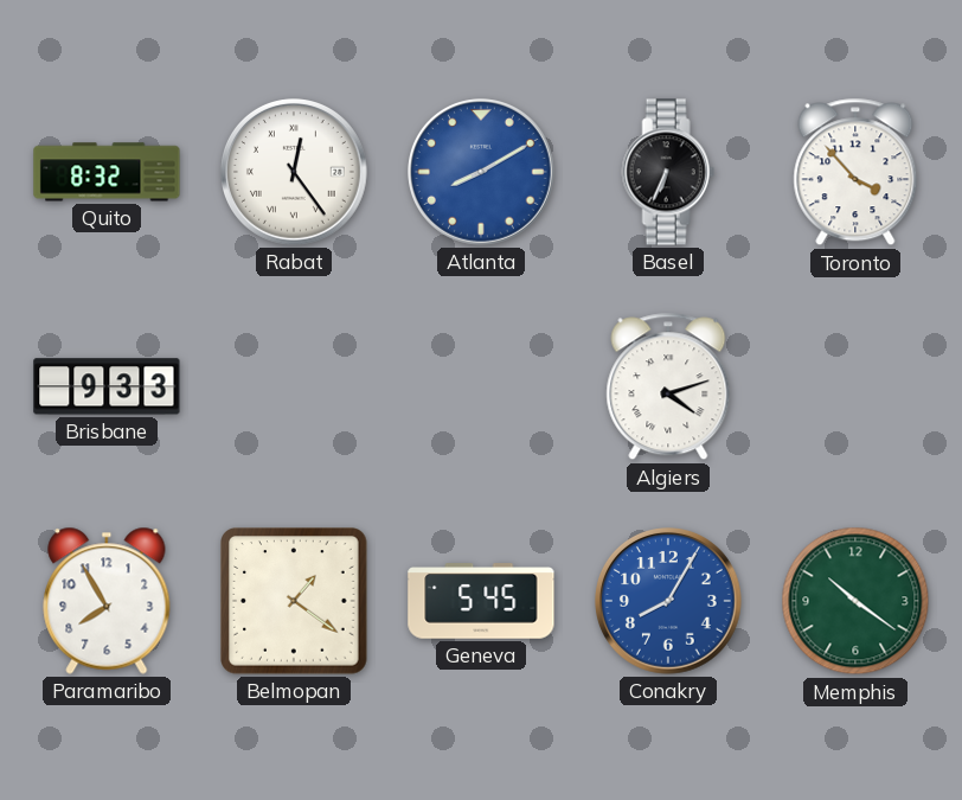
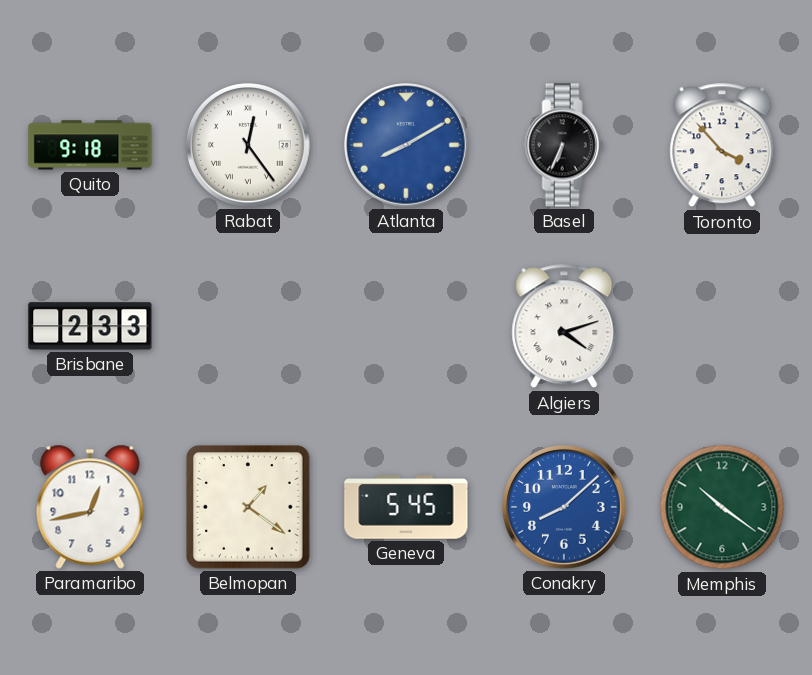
Quito: 8:32 -> 9:18 (90, 145)
Brisbane: 9:33 -> 2:33 (90, 326)
Paramaribo: 7:55 -> 12:43 (90, 507)
Conakry: 8:05 -> 8:08 (565, 508)
